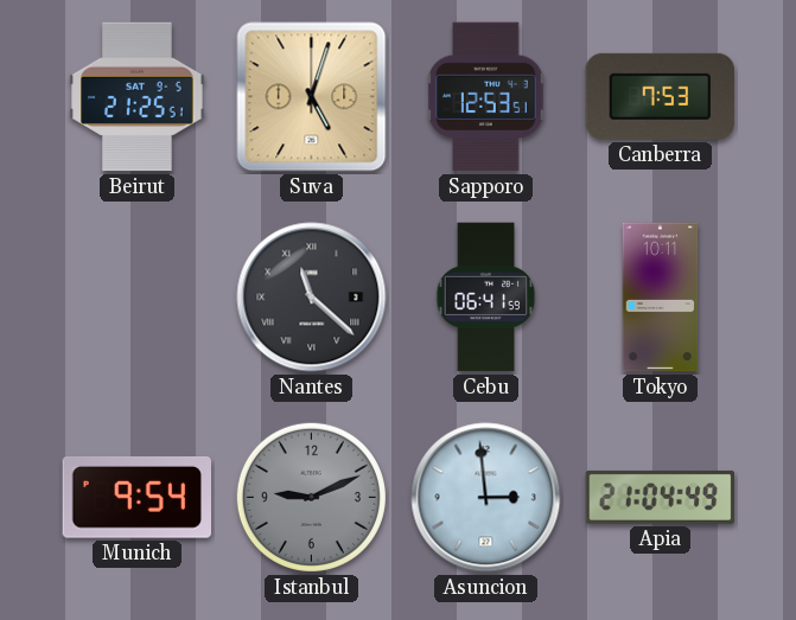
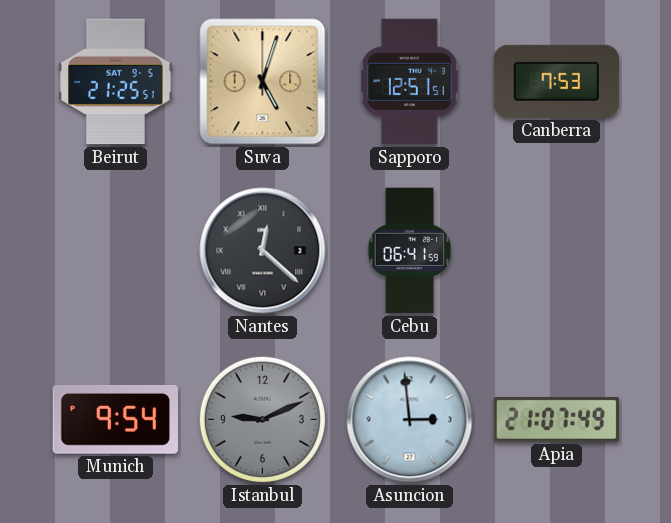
Sapporo: 12:53 -> 12:51 (410, 82)
Nantes: 11:22 -> 12:22 (263, 251)
Tokyo: 10:11 -> none (661, 298)
Apia: 21:04 -> 21:07 (557, 419)
